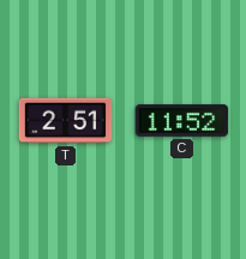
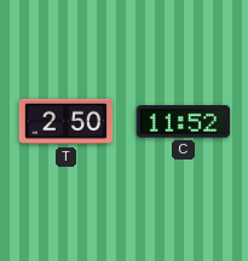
T: 2:51 -> 2:50 (67, 122)
